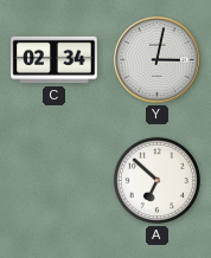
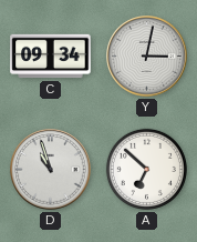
C: 02:34 -> 09:34 (51, 57)
D: none -> 10:57 (51, 170)
